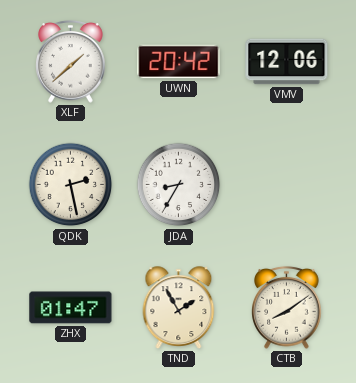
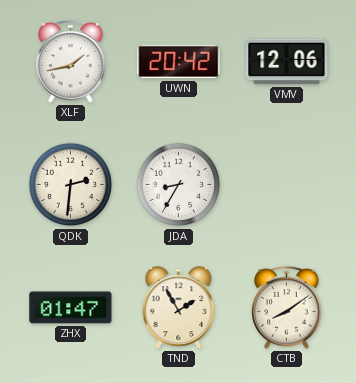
XLF: 1:38 -> 1:43 (71, 61)
QDK: 2:28 -> 2:31 (71, 185)
